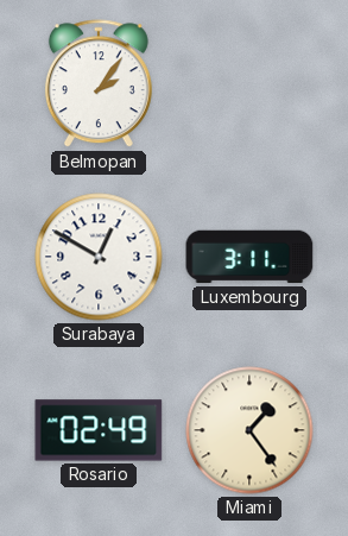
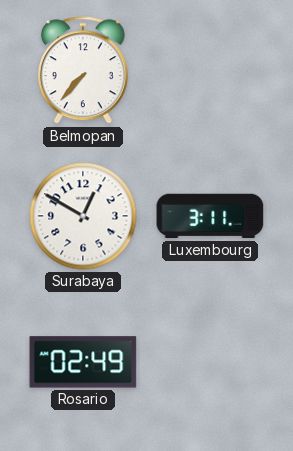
Belmopan: 2:06 -> 7:37 (83, 71)
Miami: 1:24 -> none (249, 430)
